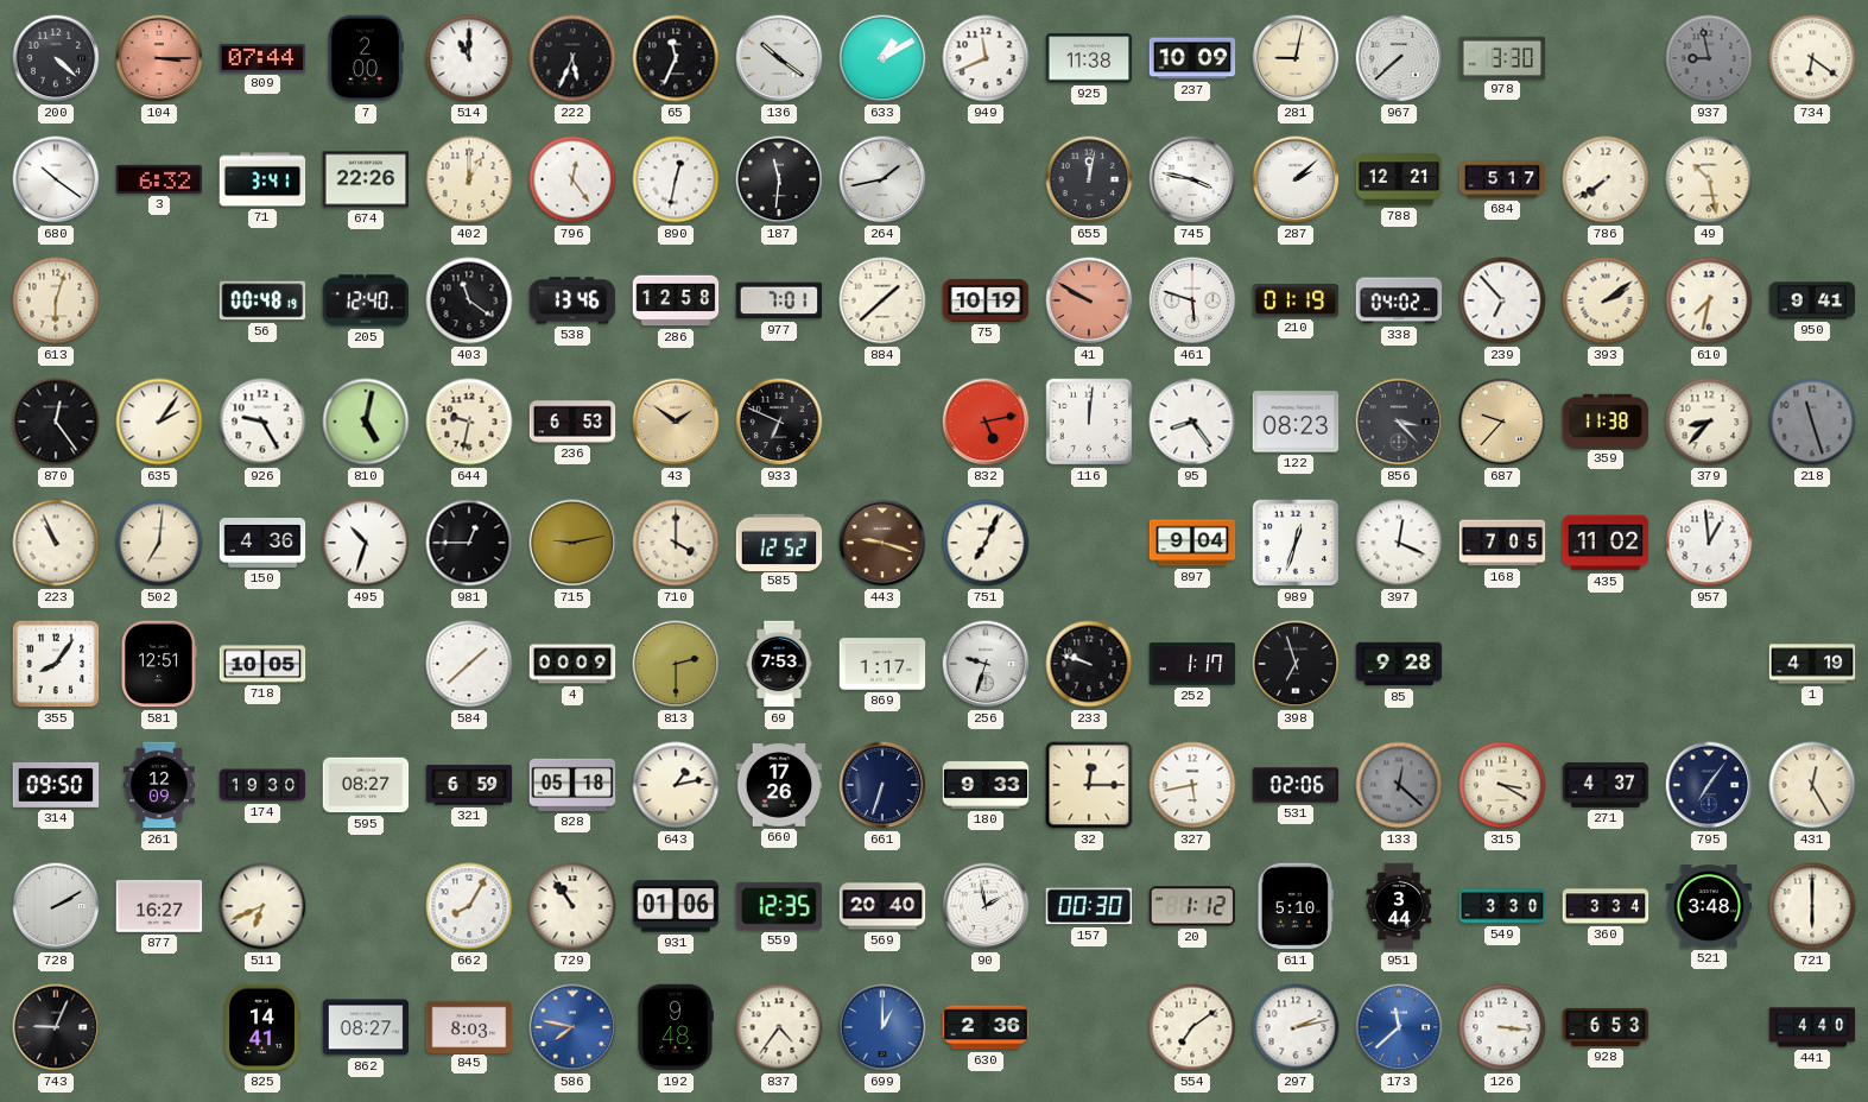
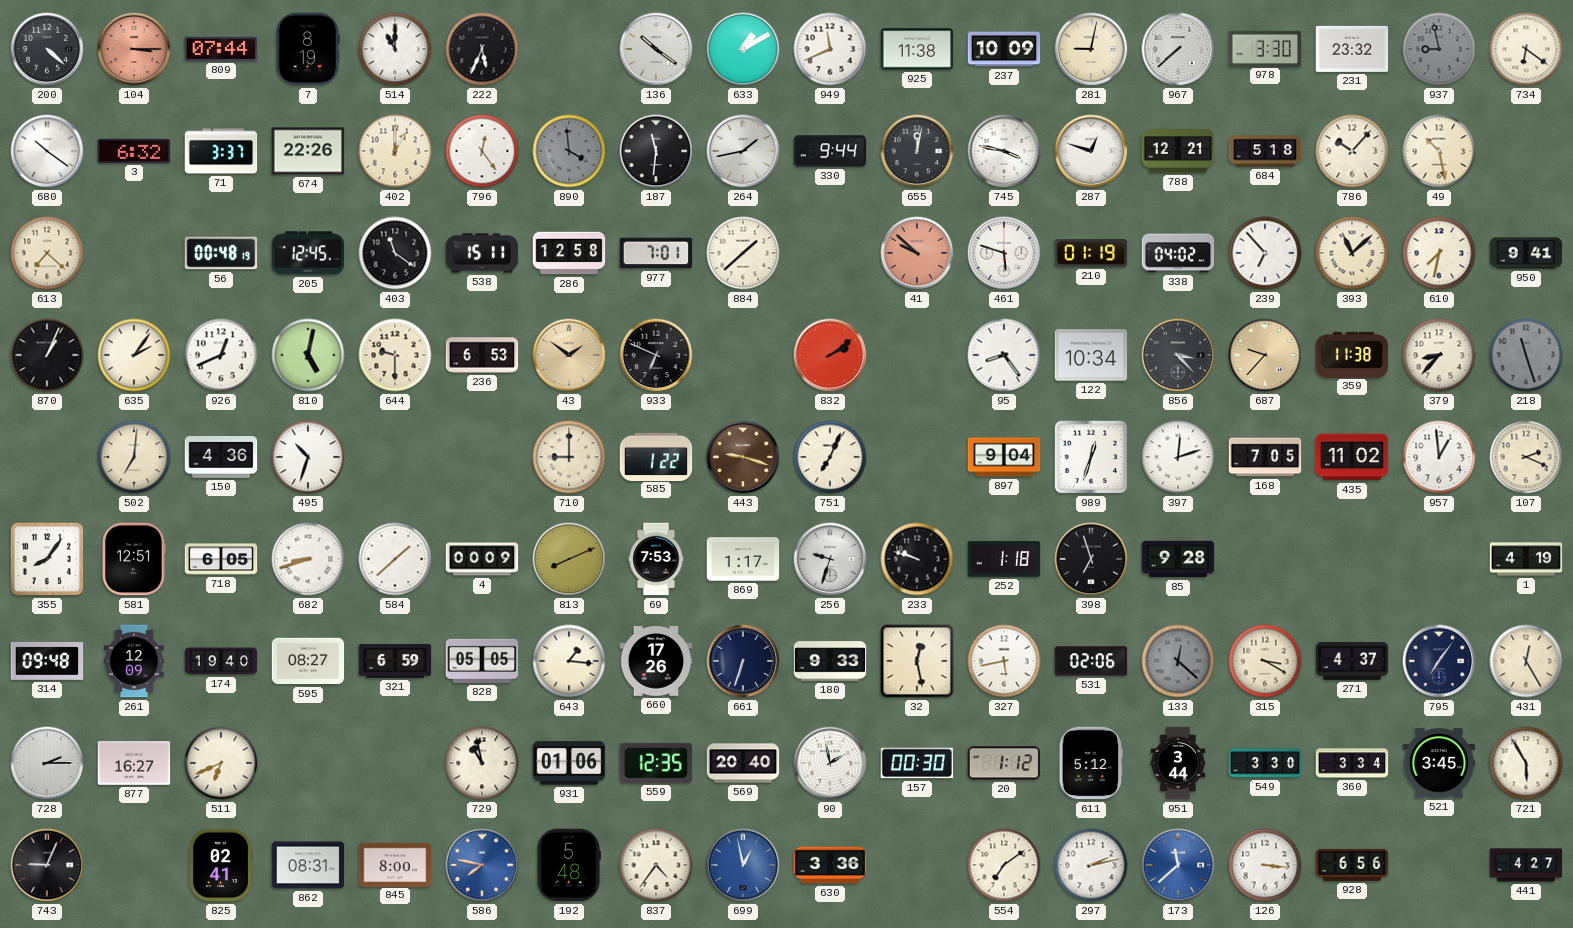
7: 2:00 -> 8:19 (307, 49)
65: 11:34 -> none (676, 58)
231: none -> 23:32 (1352, 49)
71: 3:41 -> 3:37 (221, 151)
890: 12:32 -> 3:59 (569, 151)
890 dial: white -> grey (569, 151)
330: none -> 9:44 (830, 151)
287: 2:08 -> 12:48 (1091, 151)
684: 5:17 -> 5:18 (1265, 151)
786: 7:39 -> 10:07 (1352, 151)
613: 6:03 -> 7:22 (47, 253)
205: 12:40 -> 12:45 (308, 253)
538: 13:46 -> 15:11 (482, 253)
75: 10:19 -> none (986, 300)
41: 9:50 -> 9:52 (917, 253)
393: 2:09 -> 11:08 (1352, 253)
870: 12:24 -> 1:04 (47, 355)
926: 9:25 -> 12:41 (221, 355)
644: 9:32 -> 9:30 (395, 355)
832: 5:13 -> 2:09 (830, 355)
116: 12:01 -> none (1089, 422)
122: 08:23 -> 10:34 (1091, 355)
223: 10:56 -> none (56, 543)
981: 12:45 -> none (469, 543)
715: 9:13 -> none (572, 543)
710: 4:00 -> 9:00 (569, 457)
585: 12:52 -> 1:22 (656, 456)
397: 12:19 -> 12:12 (1178, 457)
107: none -> 2:19 (1526, 457)
718: 10:05 -> 6:05 (221, 559)
682: none -> 8:42 (308, 559)
813: 2:30 -> 8:11 (569, 559)
252: 1:17 -> 1:18 (1004, 559)
314: 09:50 -> 09:48 (47, 662)
174: 19:30 -> 19:40 (221, 661)
828: 05:18 -> 05:05 (482, 661)
643: 1:13 -> 1:16 (569, 661)
32: 12:15 -> 12:28 (917, 661)
728: 2:10 -> 2:15 (47, 763)
662: 8:05 -> none (469, 906)
729: 10:54 -> 10:58 (482, 763)
611: 5:10 -> 5:12 (1091, 763)
521: 3:48 -> 3:45 (1439, 763)
721: 6:00 -> 5:55 (1526, 763)
825: 14:41 -> 02:41 (221, 865)
862: 08:27 -> 08:31 (308, 865)
845: 8:03 -> 8:00 (395, 864)
192: 9:48 -> 5:48 (569, 865)
699: 1:00 -> 12:58 (743, 865)
630: 2:36 -> 3:36 (830, 865)
928: 6:53 -> 6:56 (1352, 865)
441: 4:40 -> 4:27 (1526, 865)
